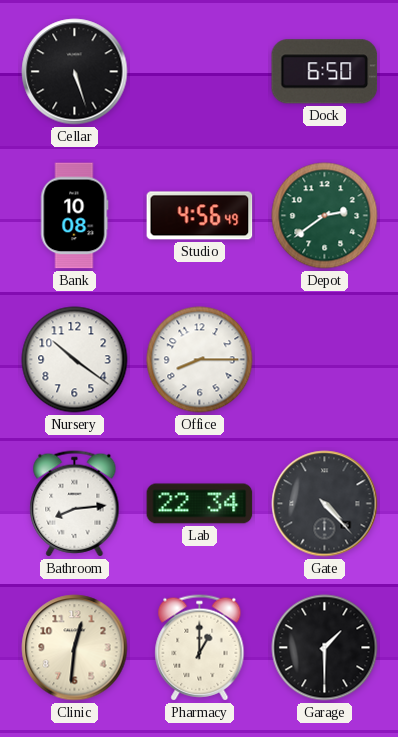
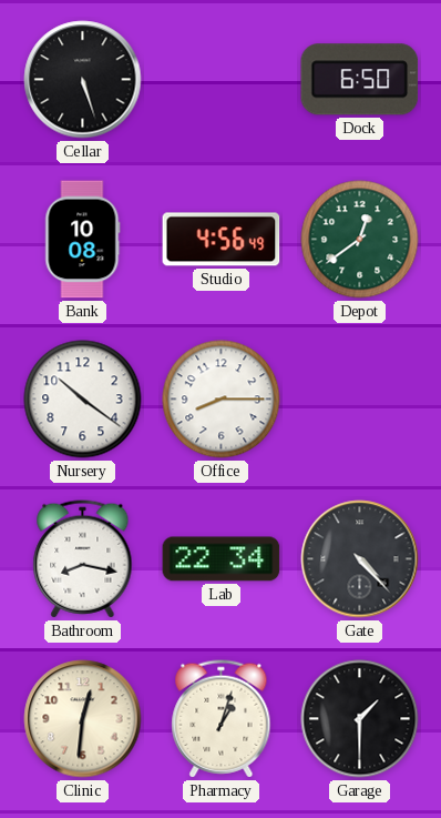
Depot: 2:39 -> 12:39 (360, 240)
Bathroom: 8:14 -> 8:17 (83, 559)
Pharmacy: 1:00 -> 1:03 (222, 719)
